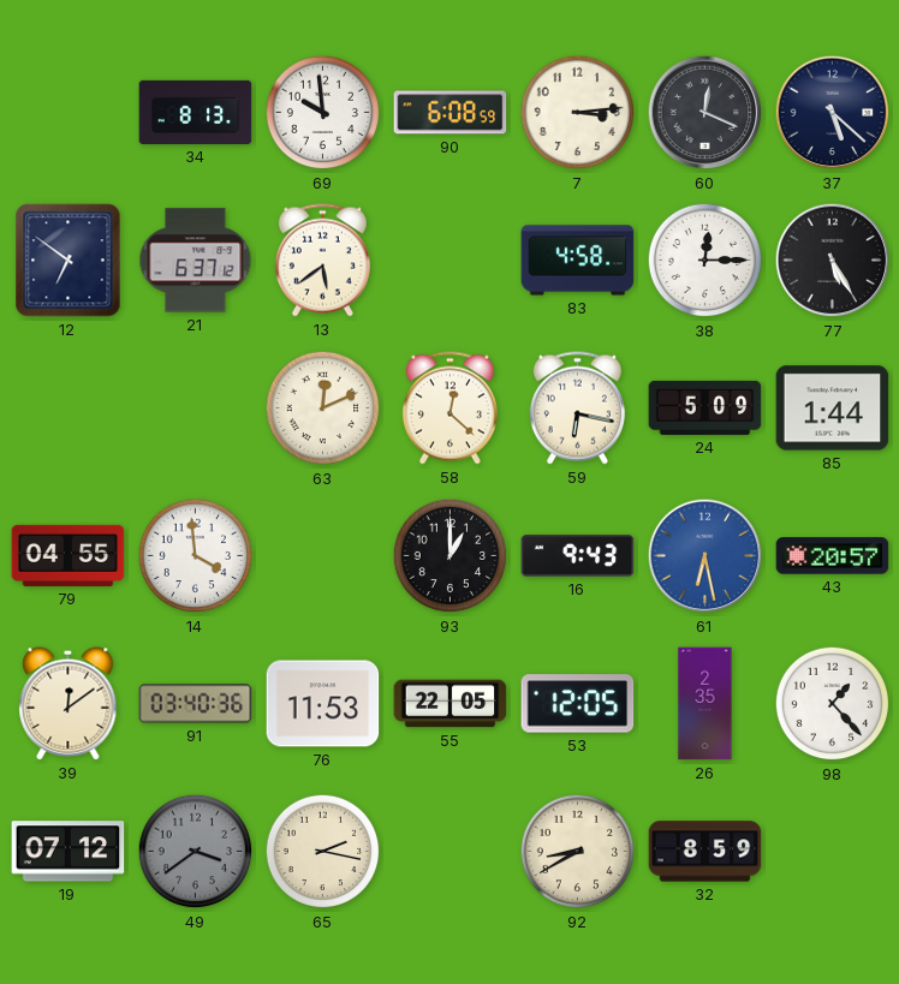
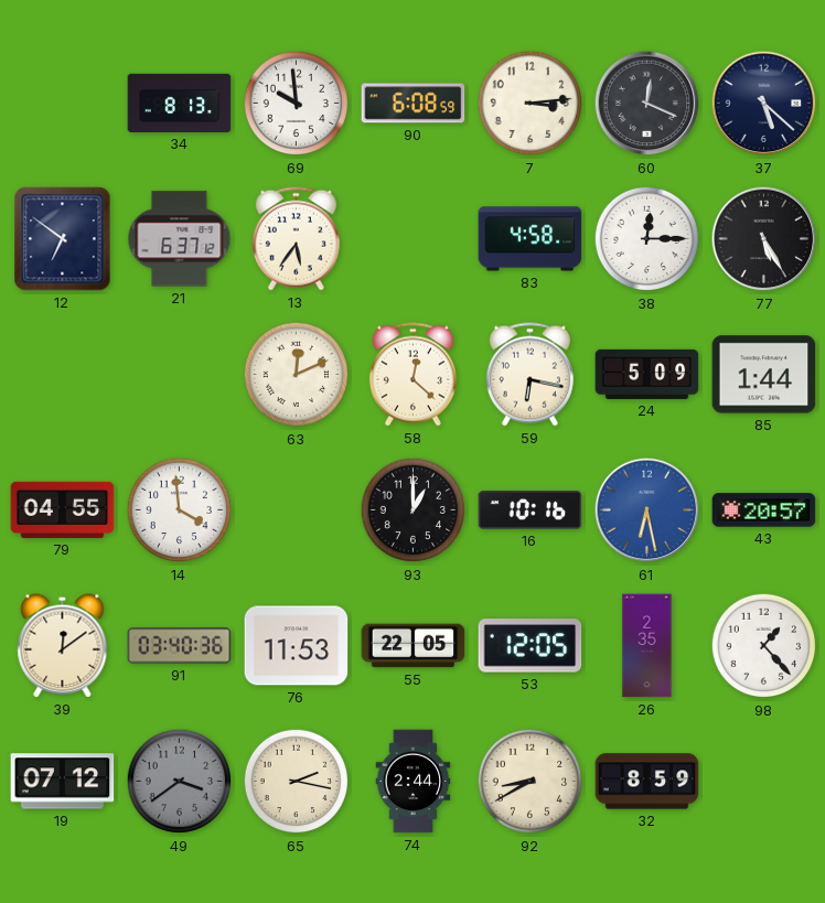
13: 5:39 -> 5:36 (296, 239)
16: 9:43 -> 10:16 (531, 510)
74: none -> 2:44 (414, 782)
